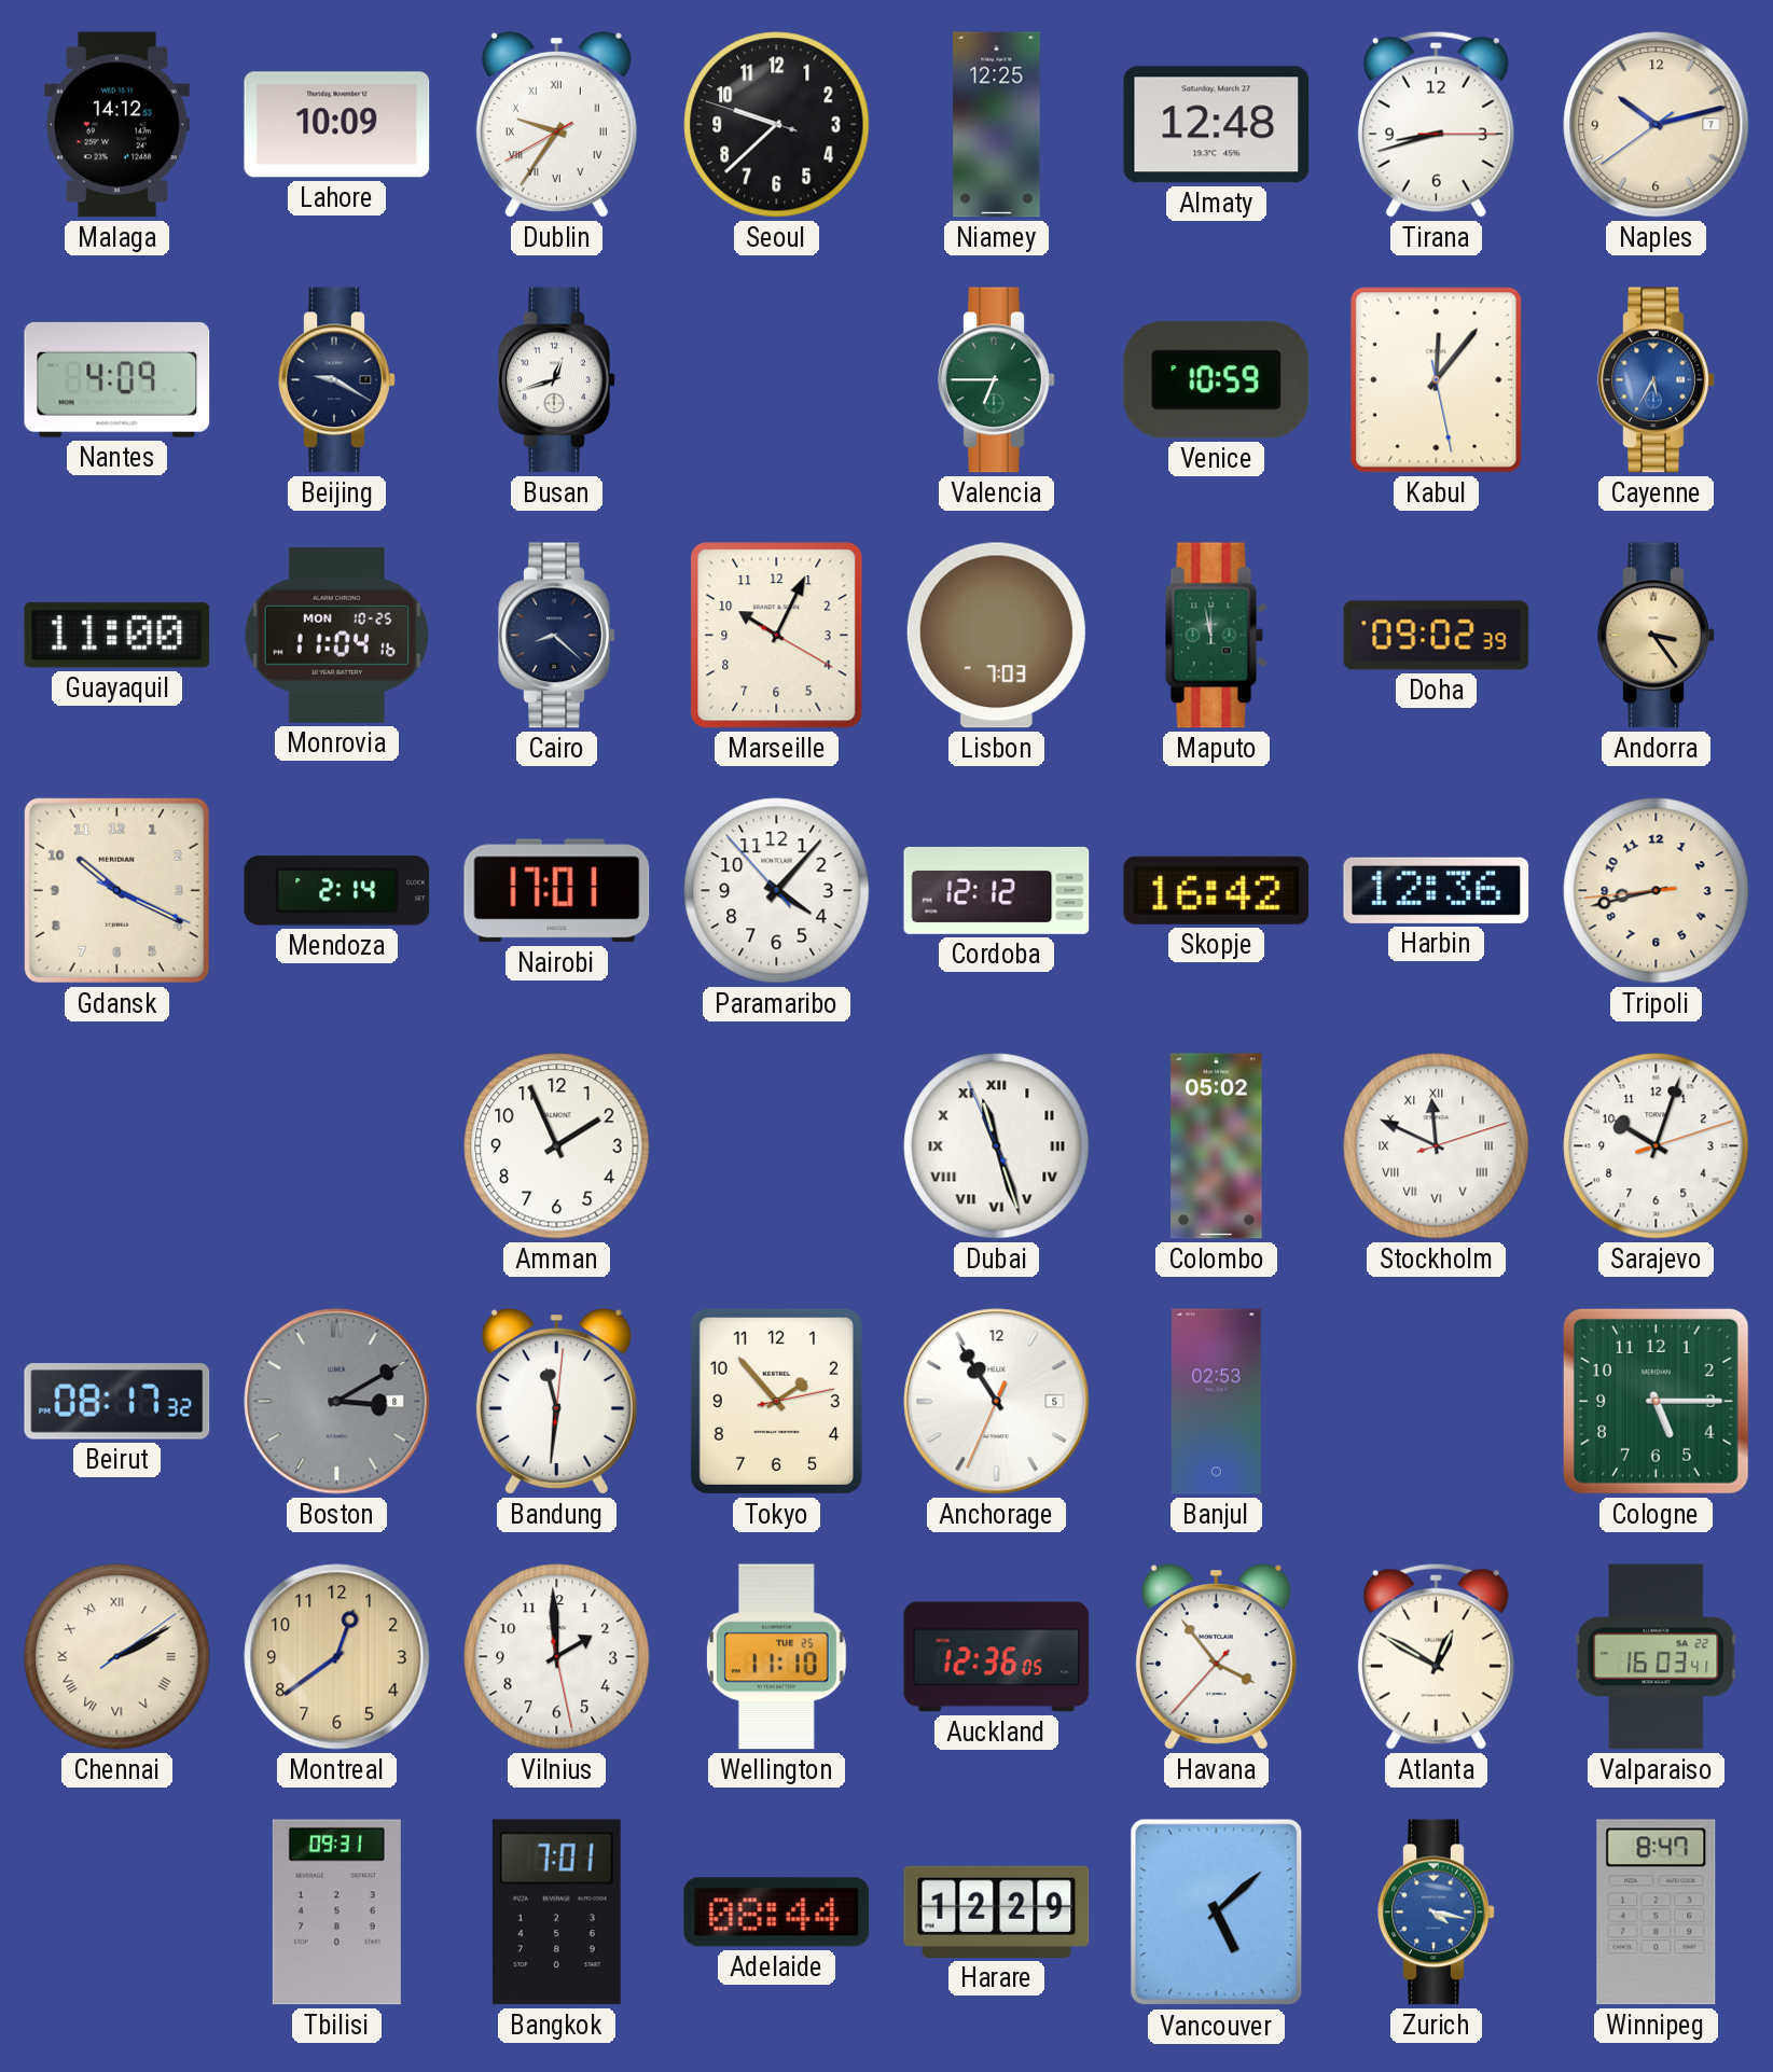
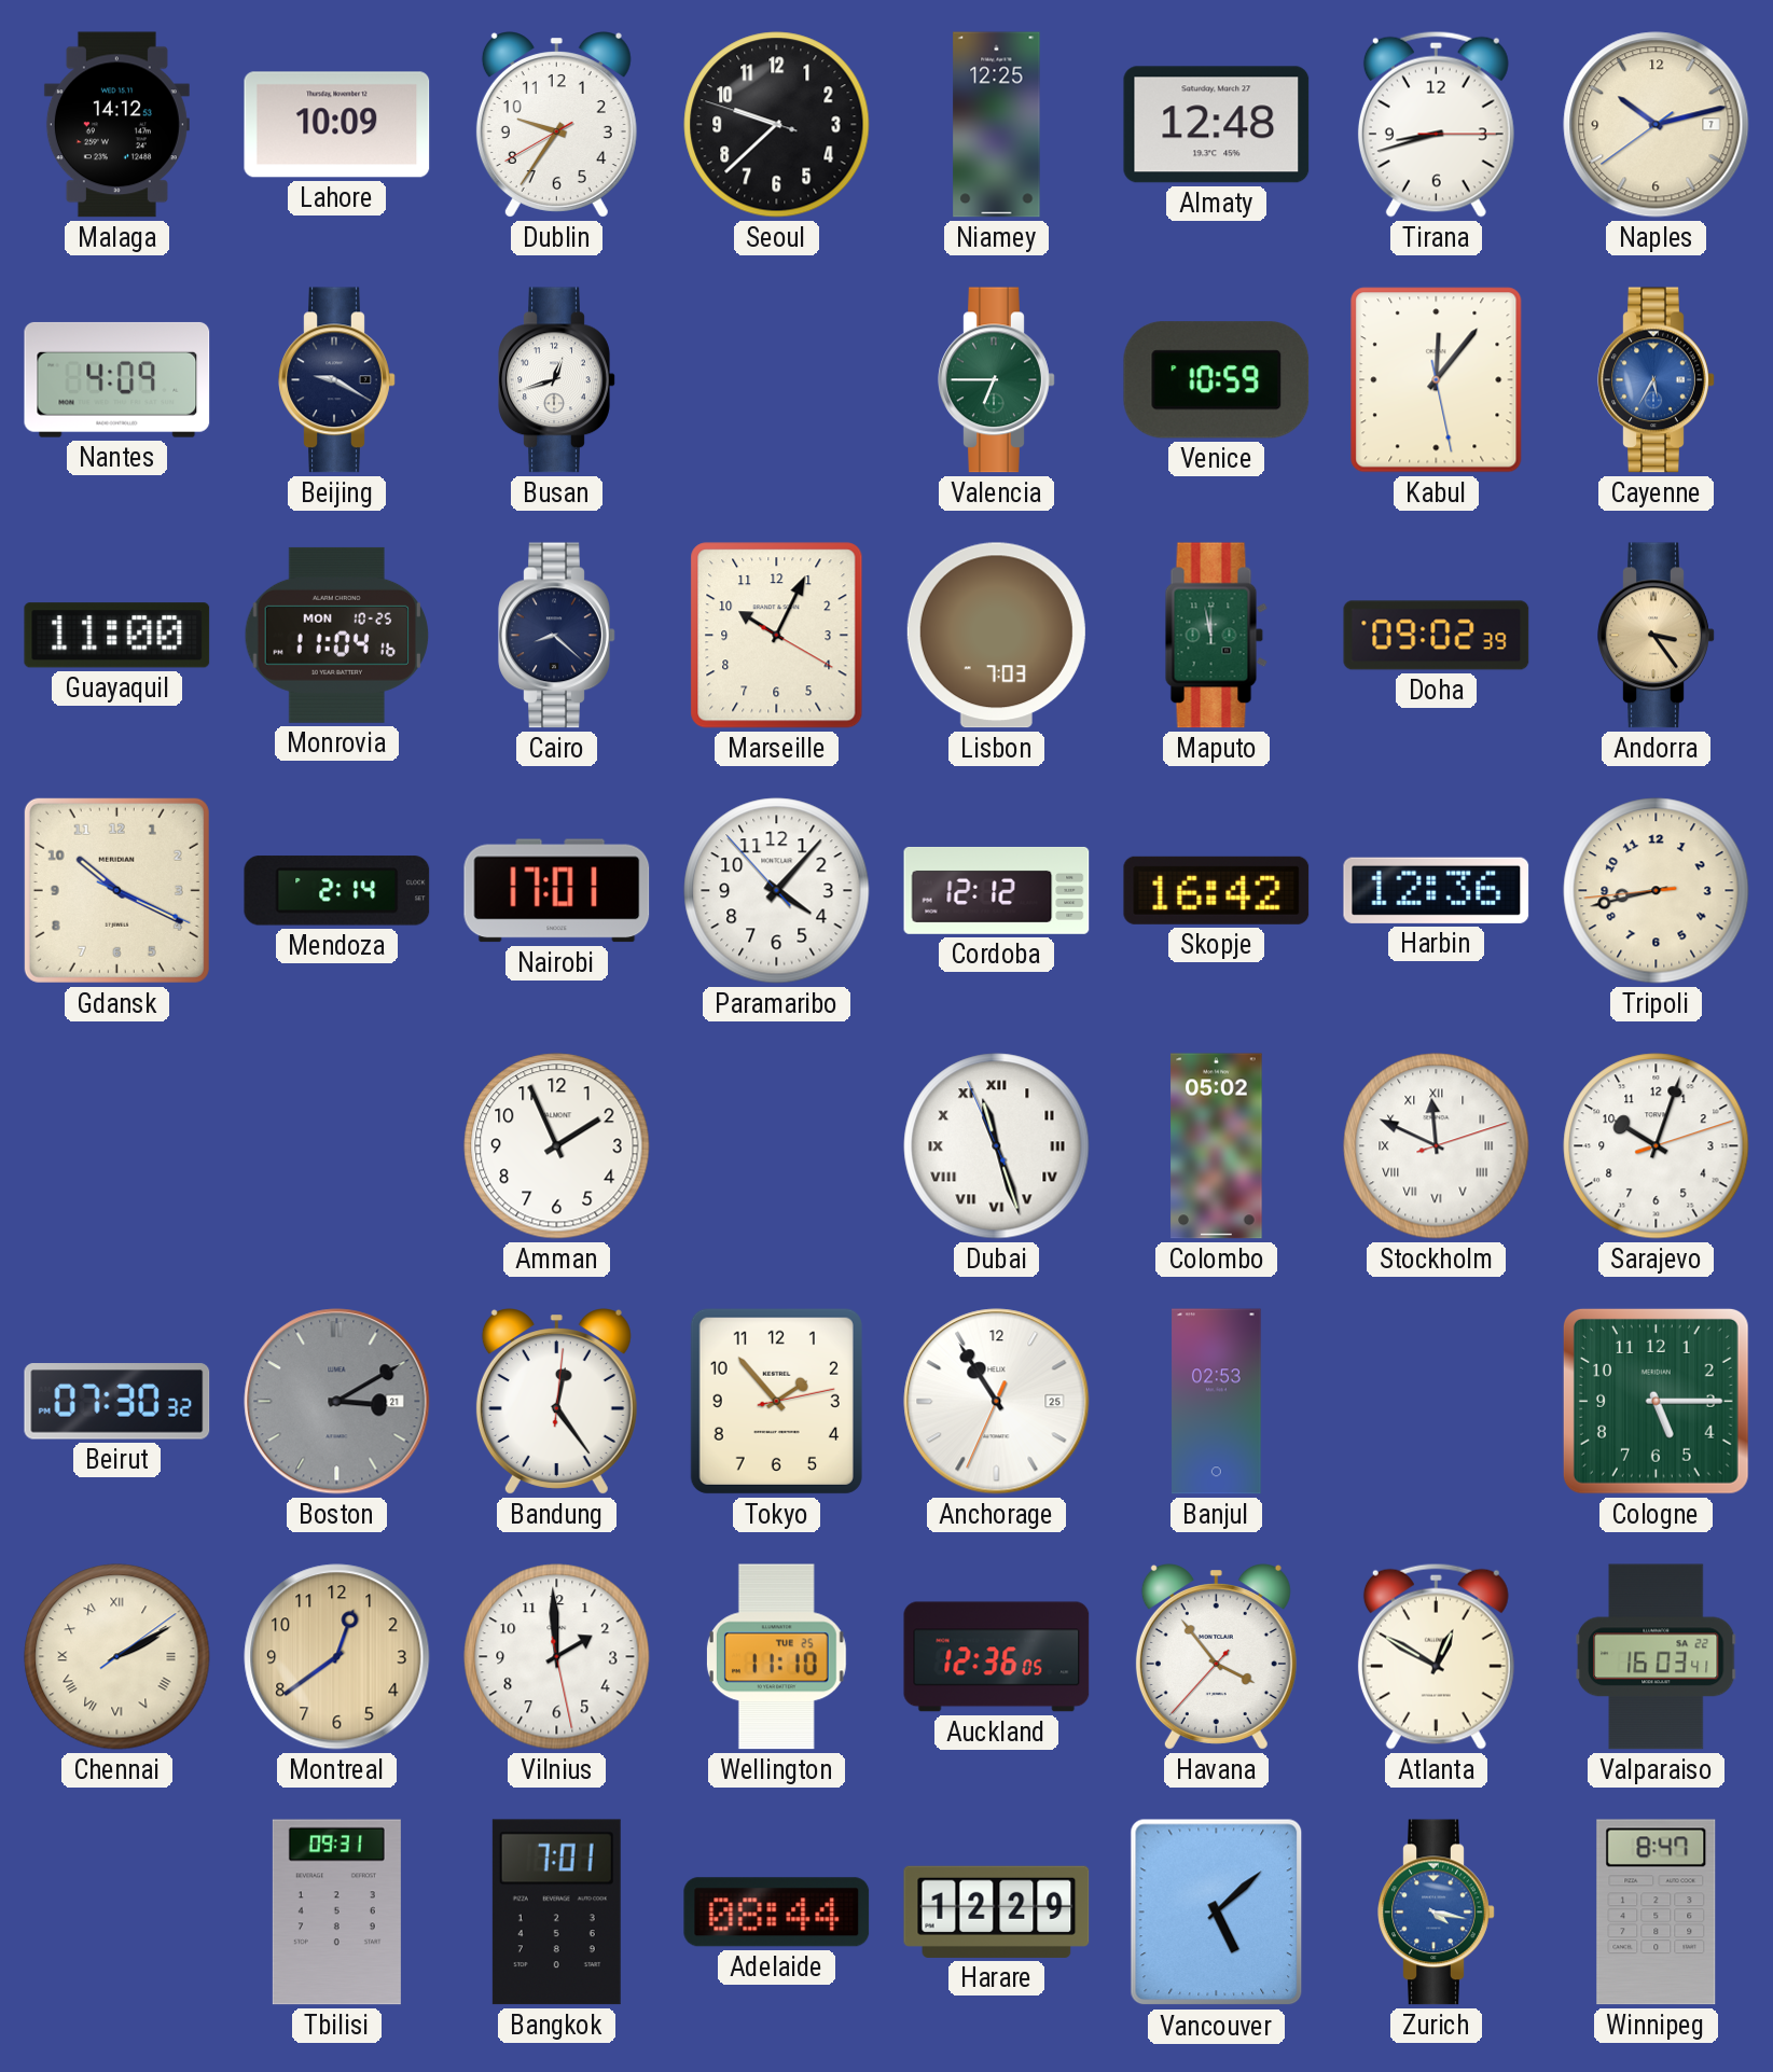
Dublin numerals: Roman -> Arabic (556, 125)
Beirut: 08:17 -> 07:30 (117, 1402)
Boston date: 8 -> 21 (337, 1402)
Bandung: 11:31 -> 12:24 (556, 1402)
Anchorage date: 5 -> 25 (997, 1402)
